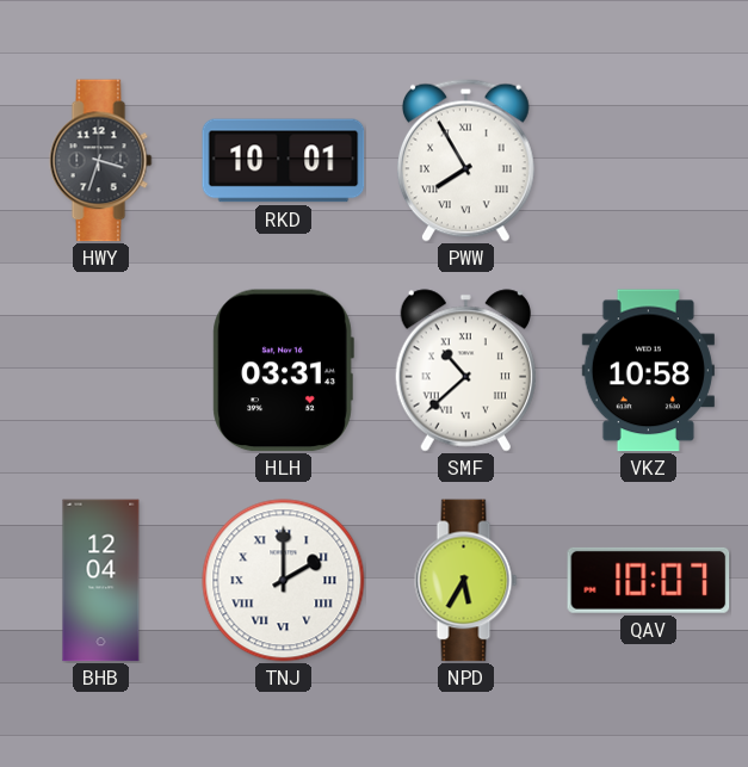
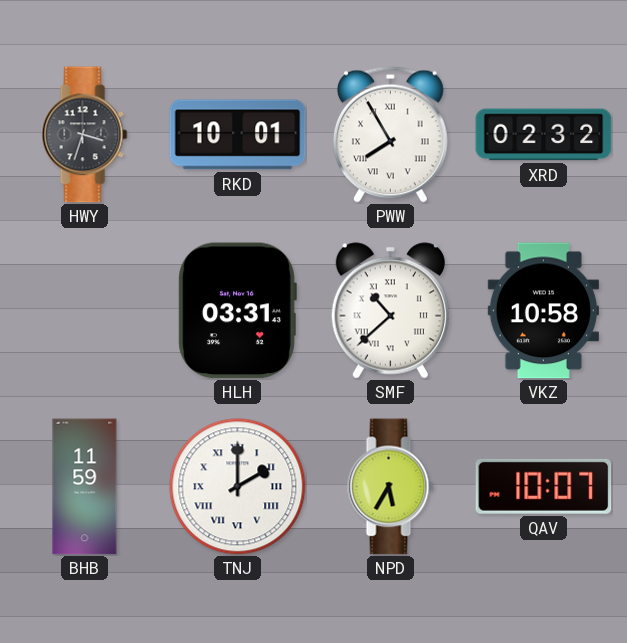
XRD: none -> 02:32 (544, 135)
BHB: 12:04 -> 11:59 (85, 487)
